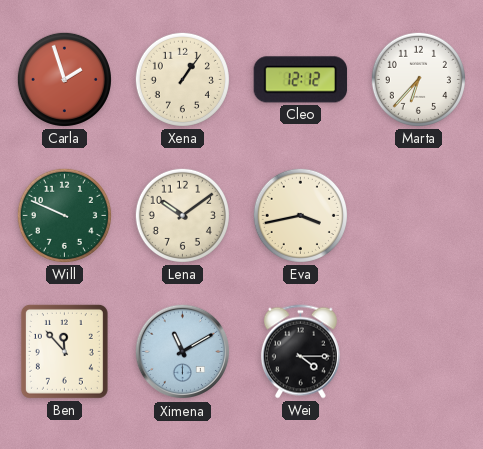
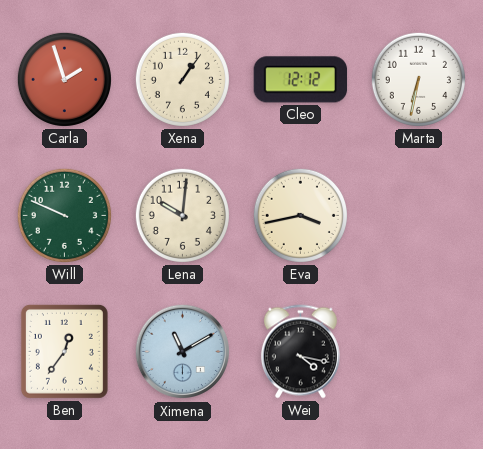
Marta: 6:37 -> 6:32 (418, 79)
Lena: 10:09 -> 10:01 (182, 215)
Ben: 11:53 -> 12:36 (64, 351)
Wei: 4:15 -> 4:17 (300, 352)
